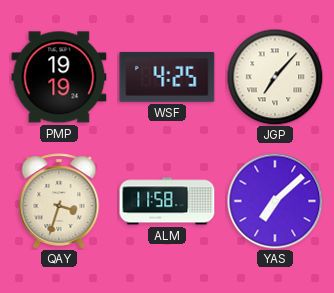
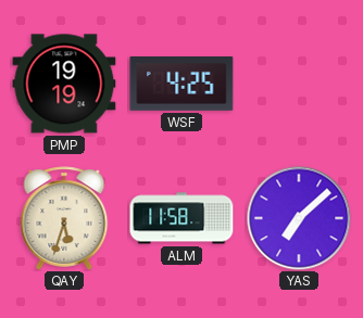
JGP: 7:07 -> none (275, 77)
QAY: 3:33 -> 5:33 (64, 218)
